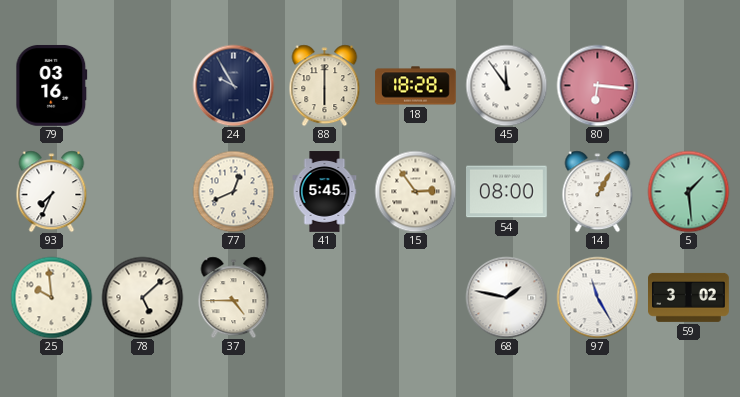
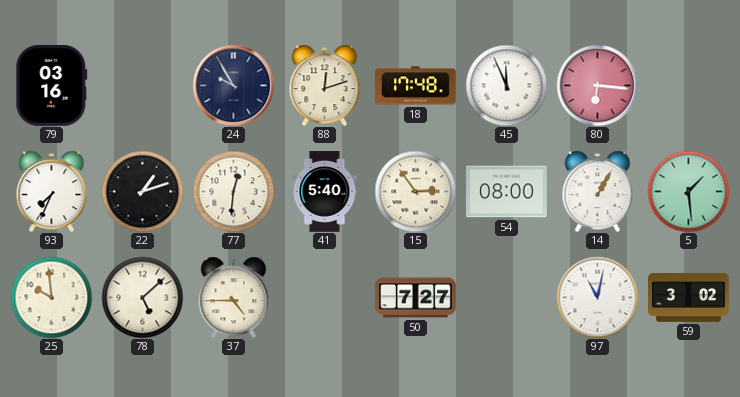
88: 6:00 -> 12:12 (325, 85)
18: 18:28 -> 17:48 (416, 86)
45: 11:54 -> 11:56 (506, 85)
22: none -> 1:12 (142, 191)
77: 12:41 -> 12:31 (233, 191)
41: 5:45 -> 5:40 (325, 192)
50: none -> 7:27 (416, 298)
68: 1:47 -> none (506, 297)
97: 11:25 -> 11:02 (597, 297)
